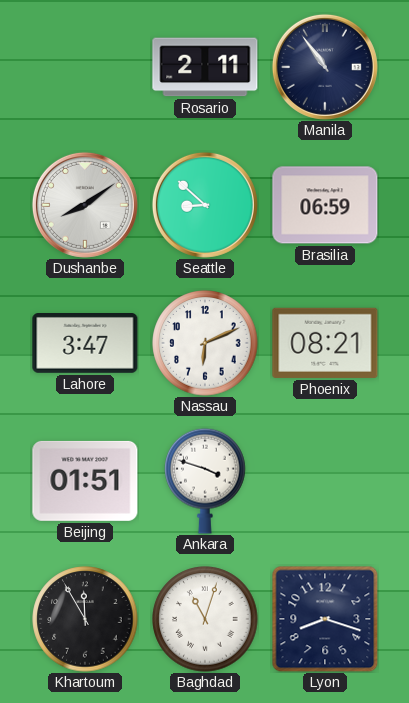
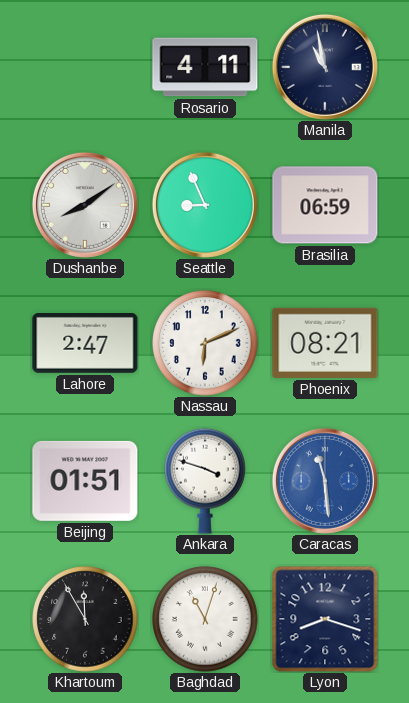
Rosario: 2:11 -> 4:11 (205, 67)
Manila: 10:54 -> 10:58 (325, 67)
Seattle: 8:52 -> 8:56 (205, 205)
Lahore: 3:47 -> 2:47 (85, 344)
Caracas: none -> 11:29 (325, 481)
